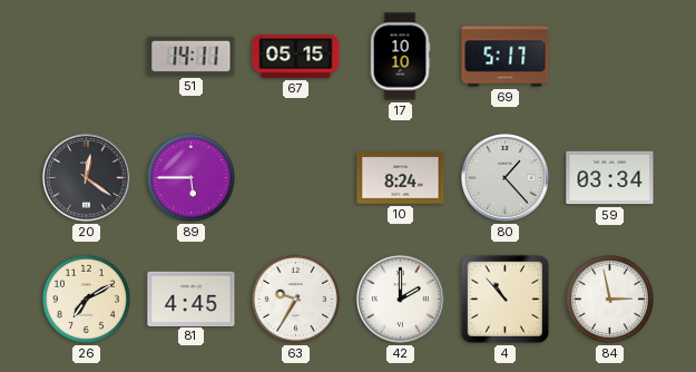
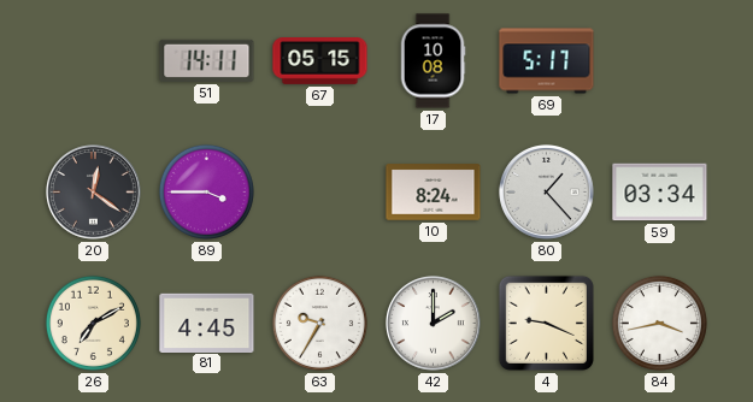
17: 10:10 -> 10:08 (433, 61)
89: 5:45 -> 3:45 (206, 191)
4: 10:53 -> 9:19 (546, 323)
84: 2:58 -> 3:43 (659, 323)
